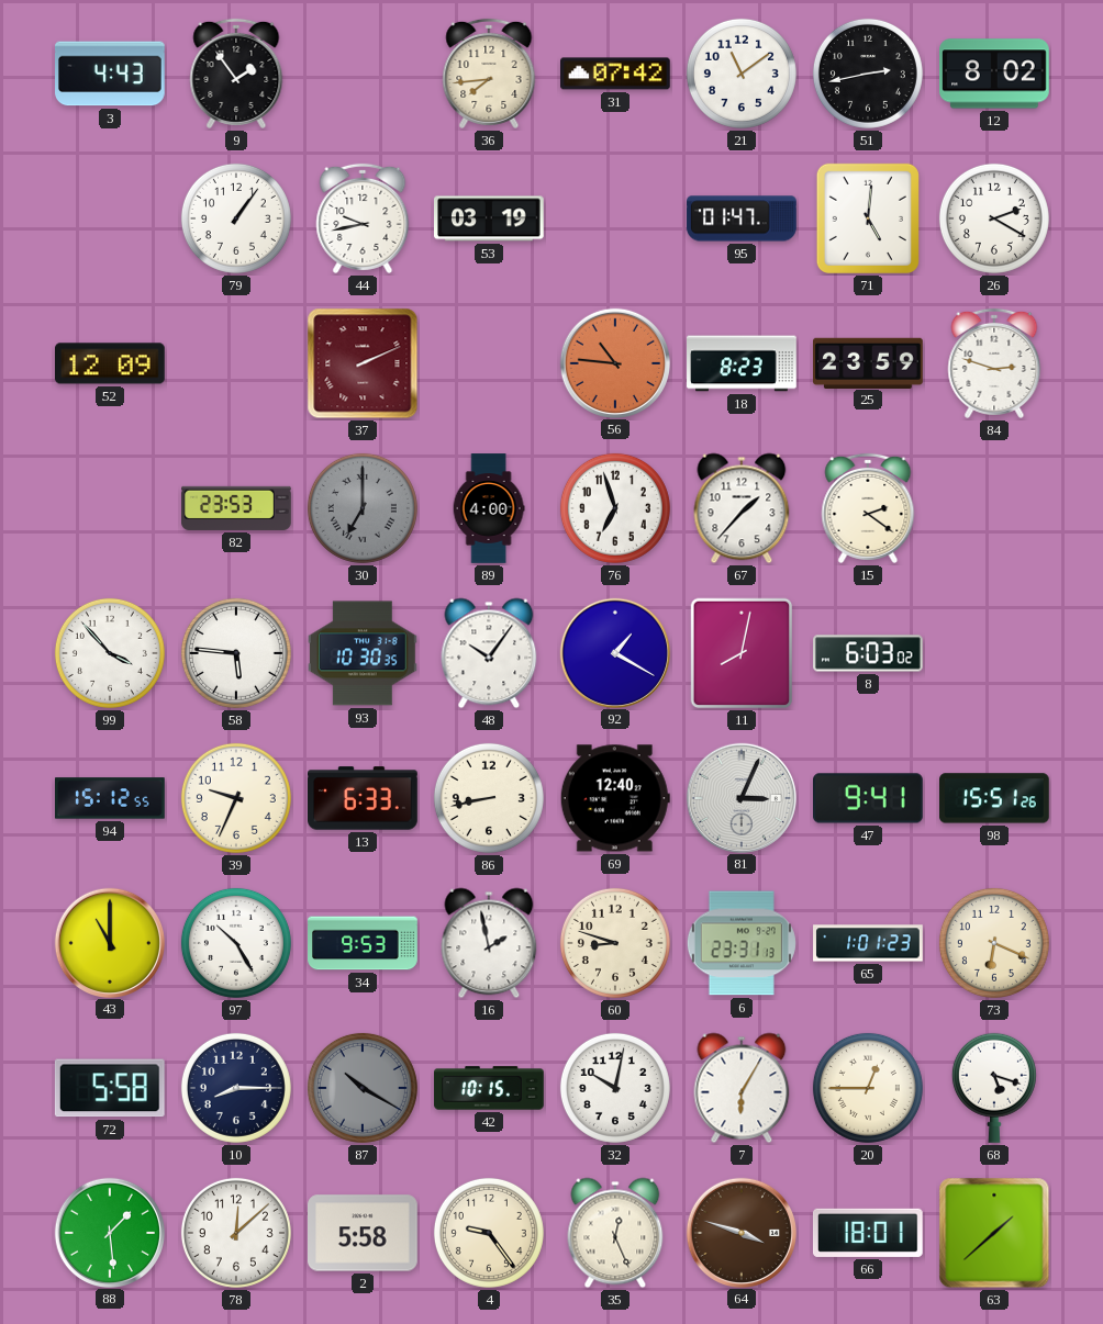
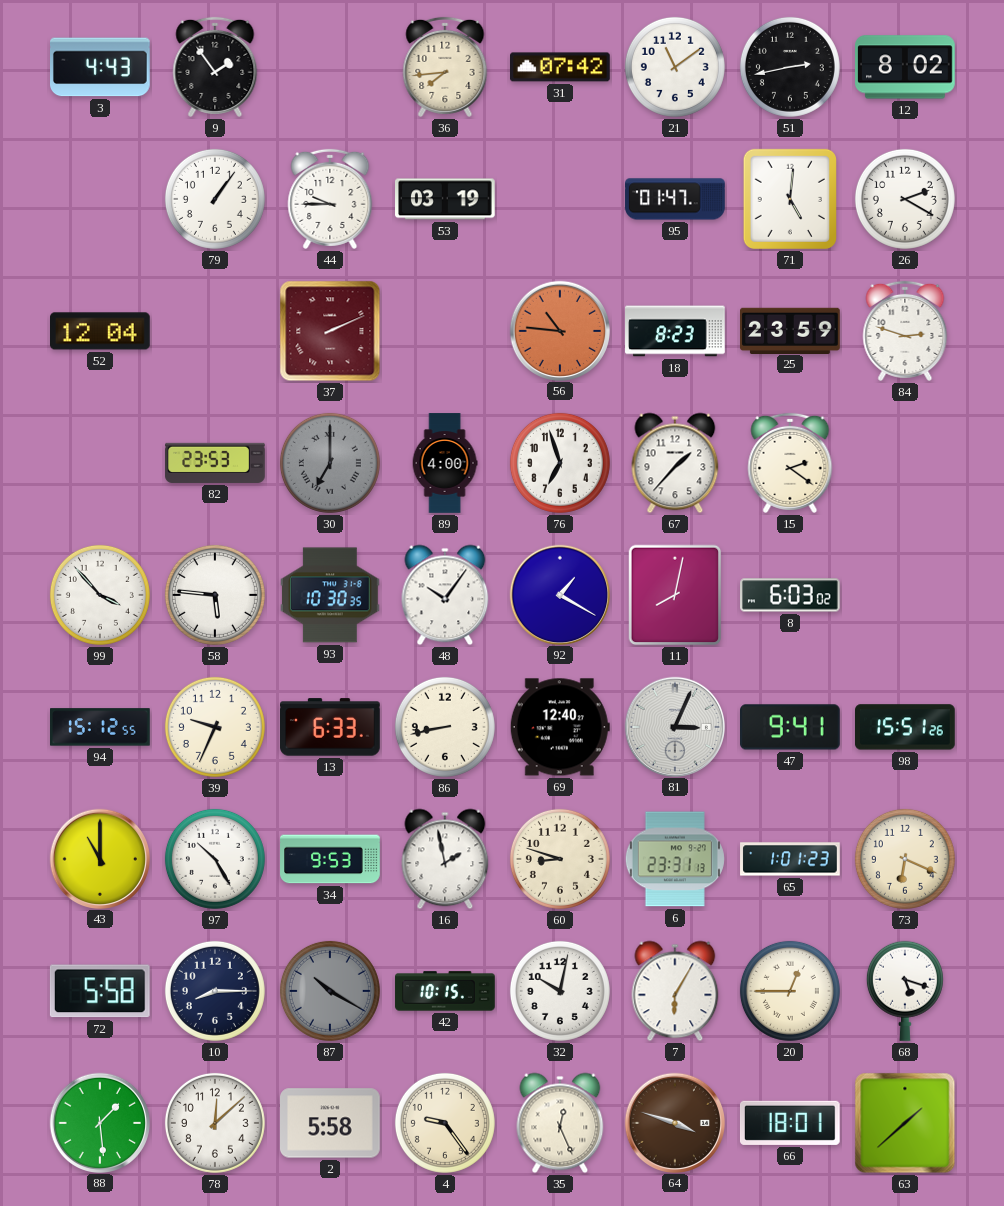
44: 9:43 -> 9:45 (330, 199)
52: 12:09 -> 12:04 (101, 331)
